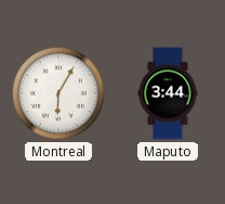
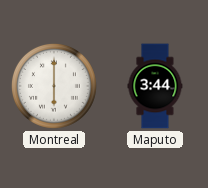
Montreal: 6:05 -> 6:00 (54, 86)
